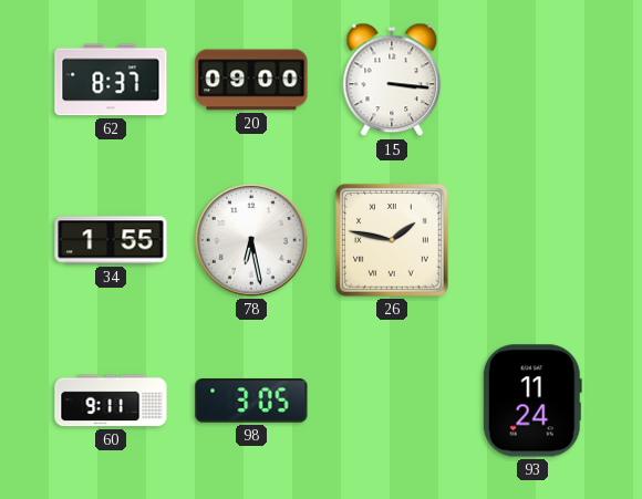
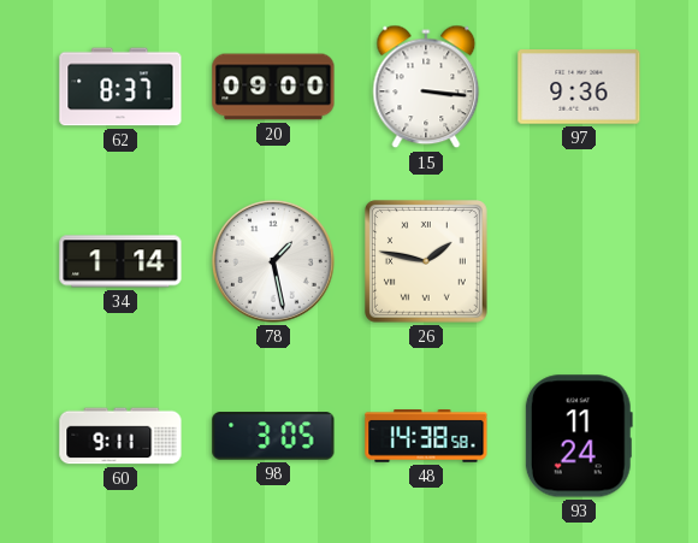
97: none -> 9:36 (579, 87)
34: 1:55 -> 1:14 (120, 261)
78: 6:28 -> 1:28 (273, 261)
48: none -> 14:38 (426, 437)
